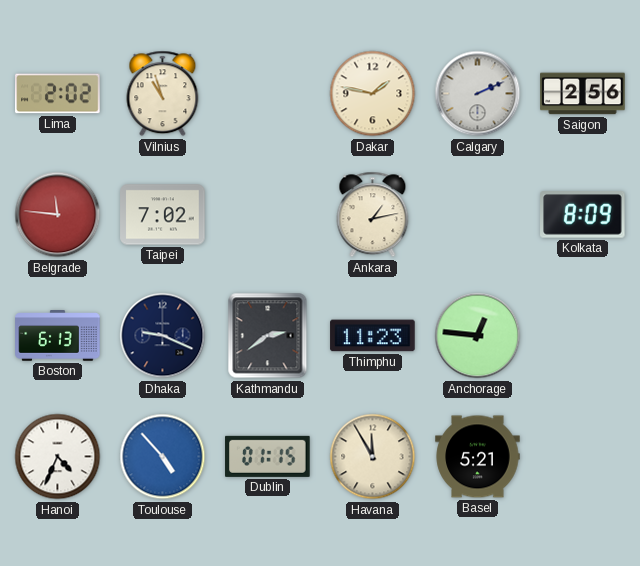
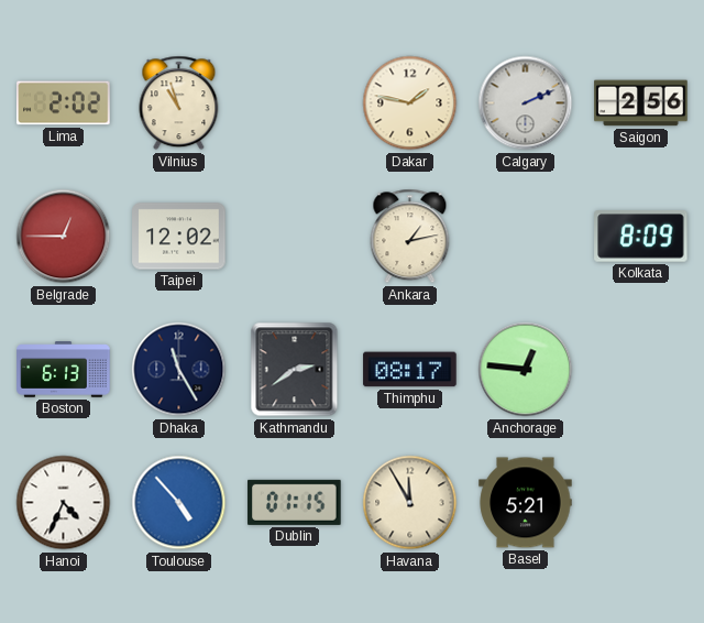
Belgrade: 11:46 -> 12:45 (64, 237)
Taipei: 7:02 -> 12:02 (179, 237)
Dhaka: 9:19 -> 11:25 (179, 370)
Thimphu: 11:23 -> 08:17 (410, 370)
